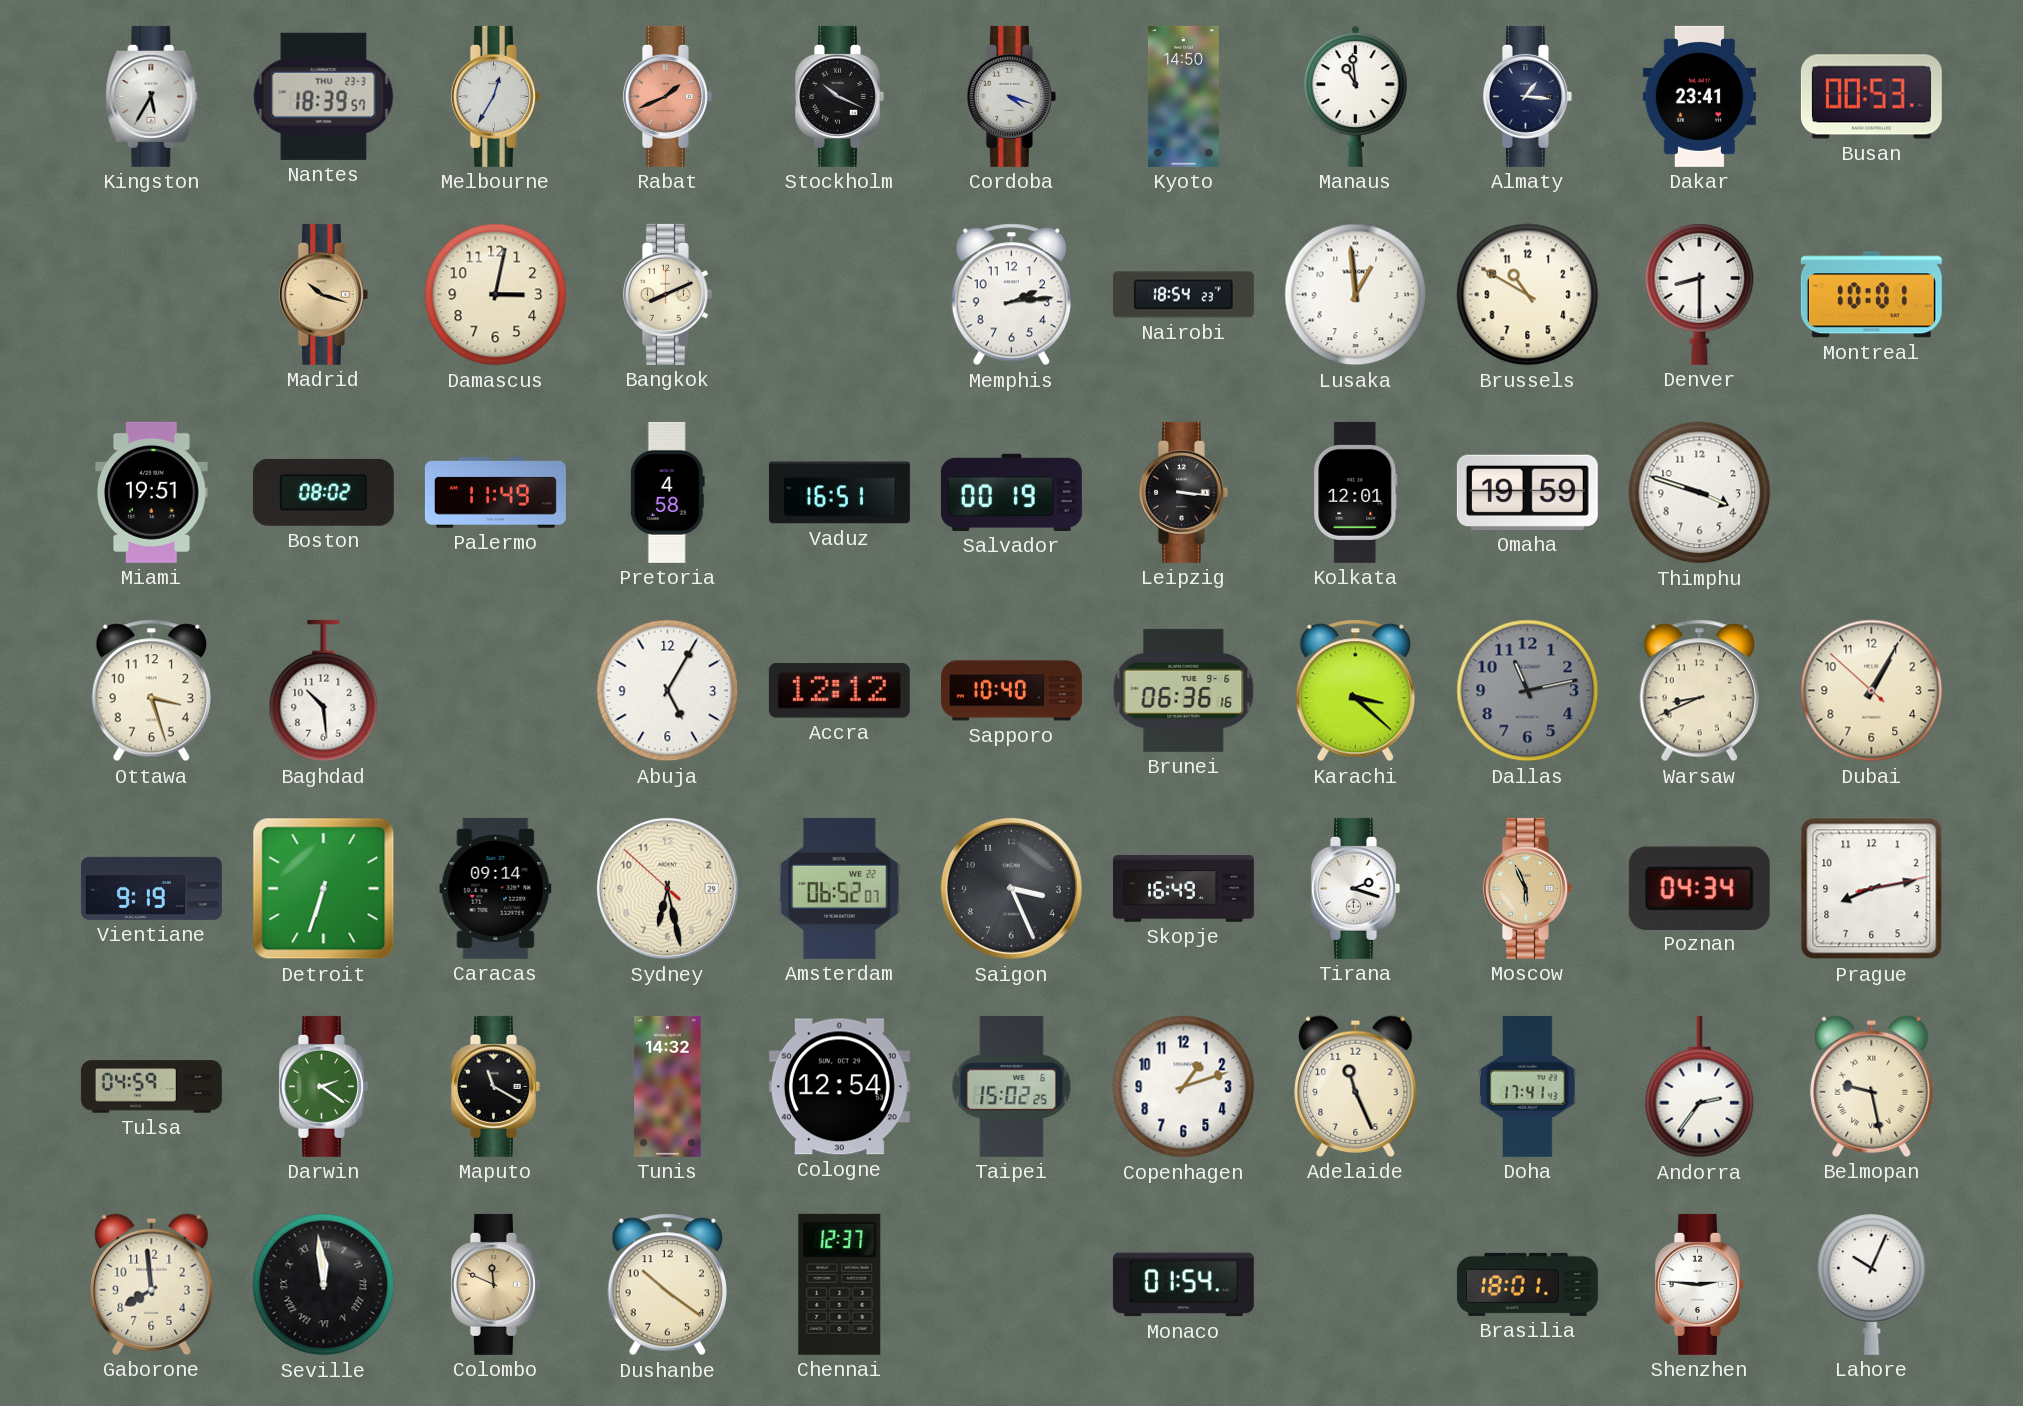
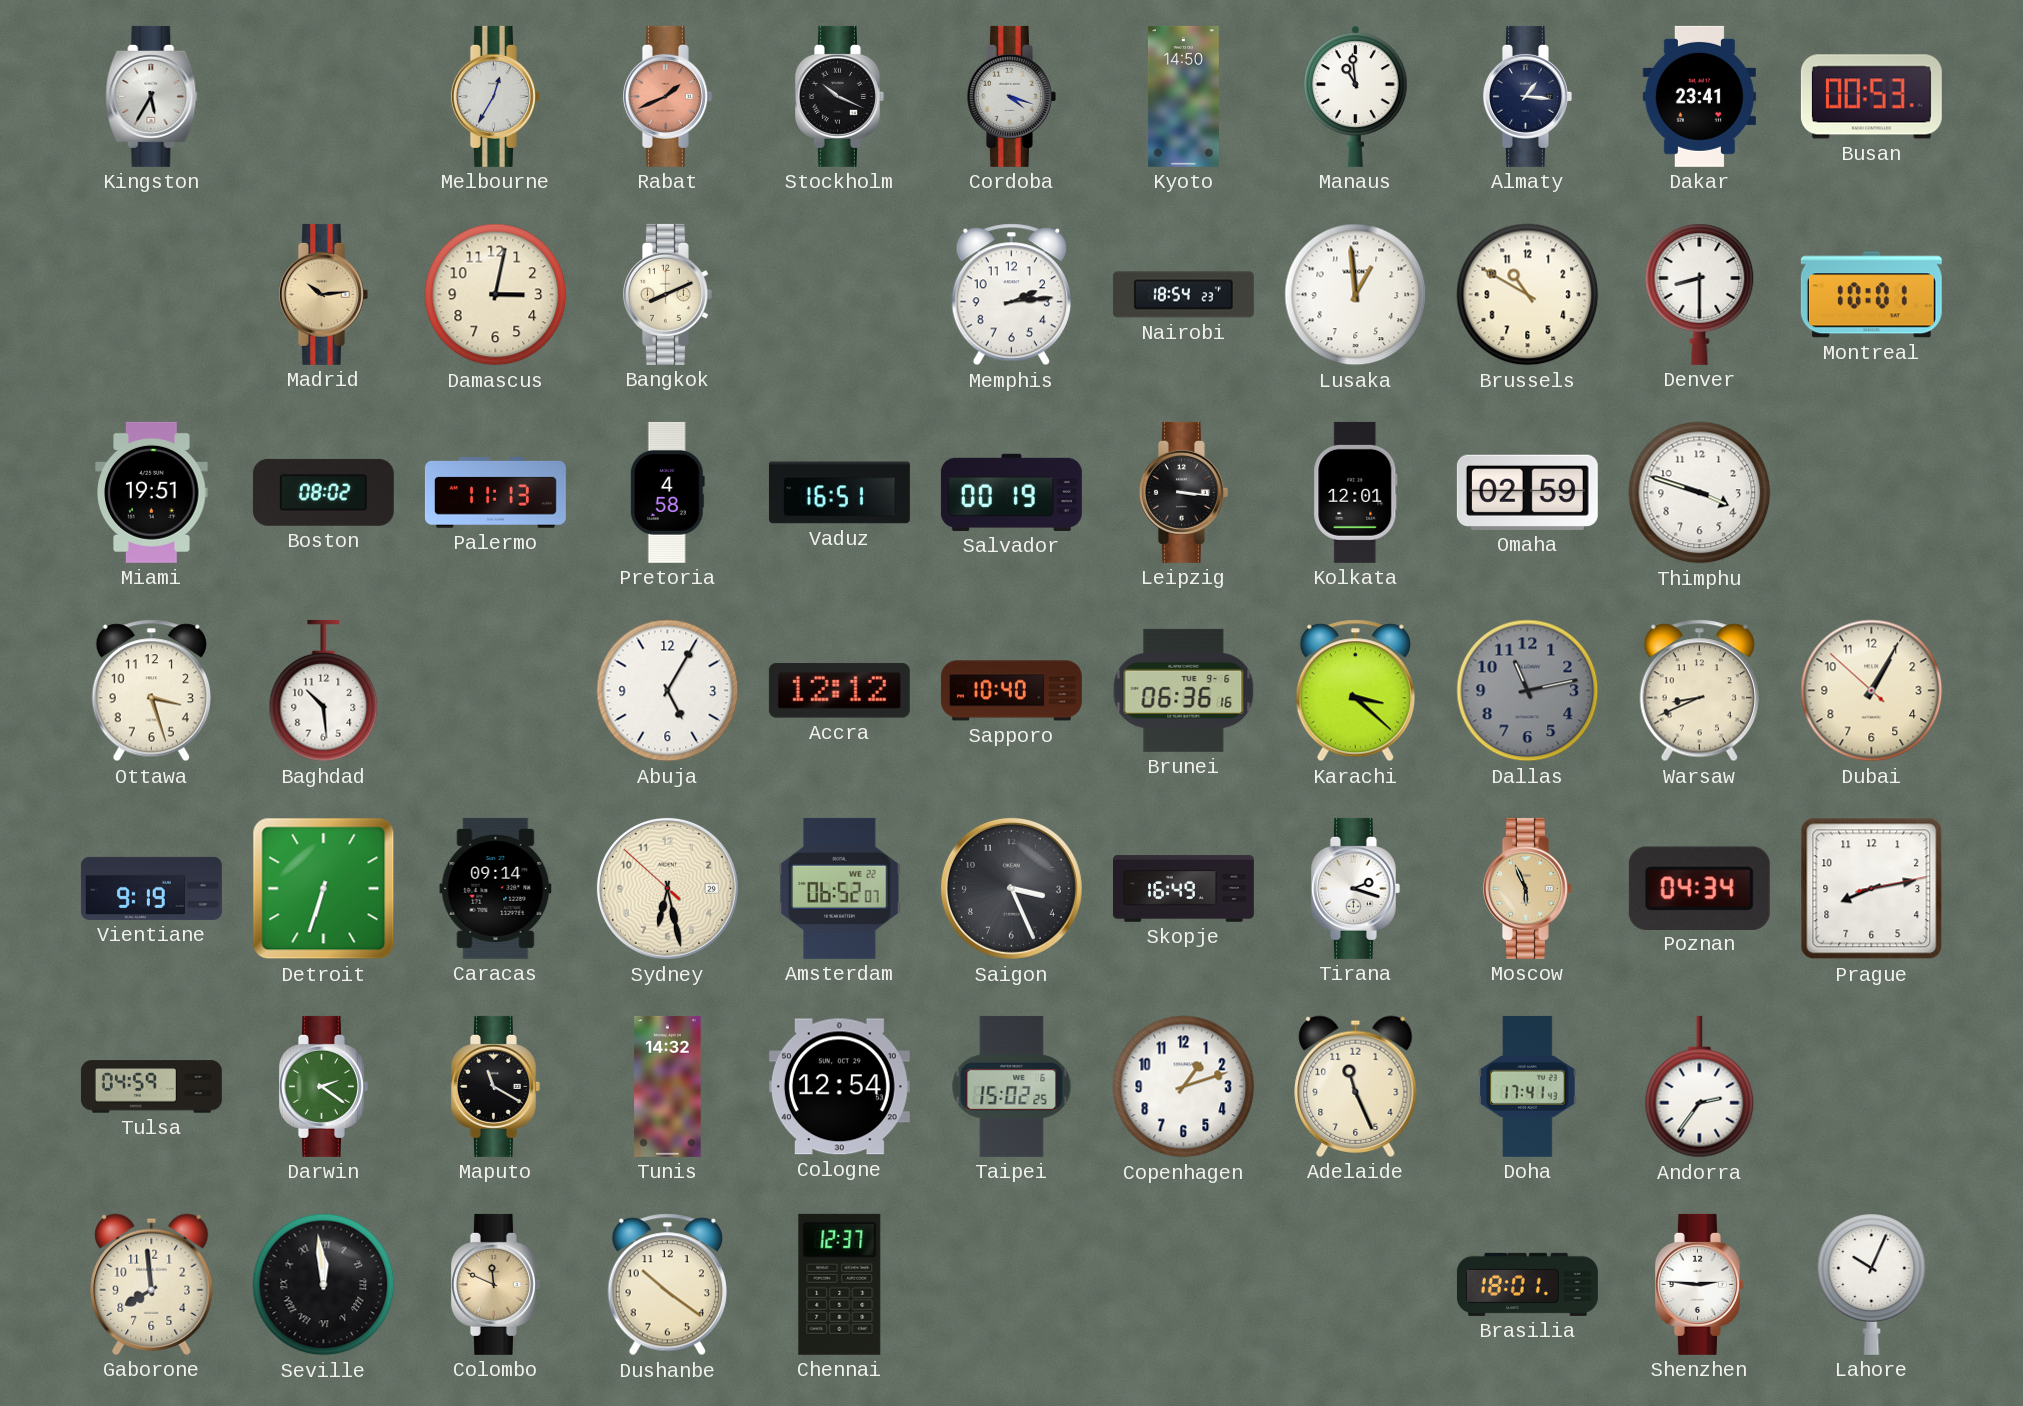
Nantes: 18:39 -> none (324, 96)
Madrid: 10:18 -> 10:14 (323, 294)
Palermo: 11:49 -> 11:13 (495, 493)
Omaha: 19:59 -> 02:59 (1527, 492)
Belmopan: 9:28 -> none (1872, 1086)
Monaco: 01:54 -> none (1183, 1285)
